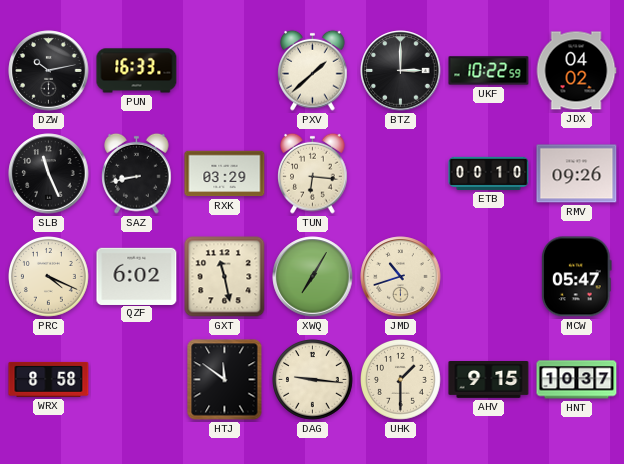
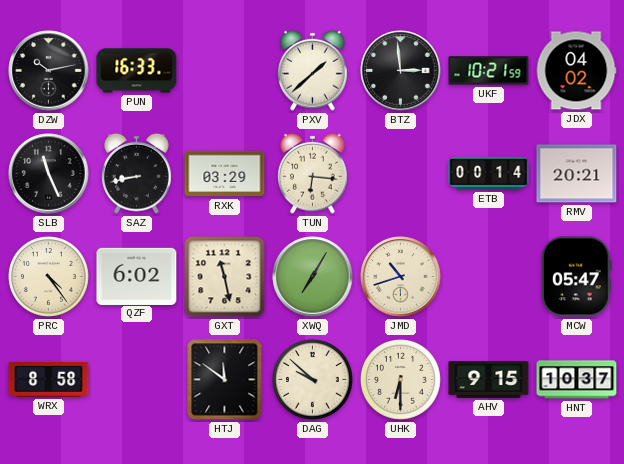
BTZ: 3:00 -> 2:59 (401, 71)
UKF: 10:22 -> 10:21 (489, 71)
ETB: 00:10 -> 00:14 (489, 173)
RMV: 09:26 -> 20:21 (577, 174)
PRC: 4:19 -> 4:24 (49, 277)
DAG: 9:16 -> 9:52 (313, 380)
UHK: 1:30 -> 6:30 (401, 380)
